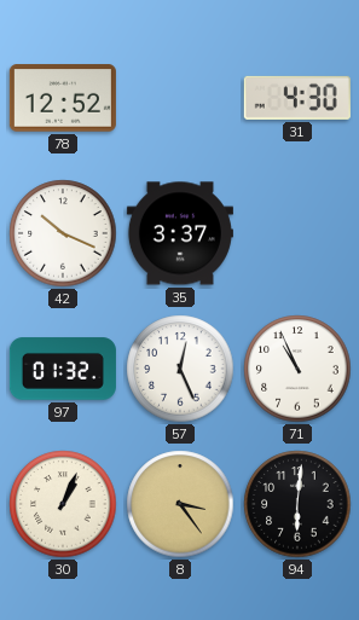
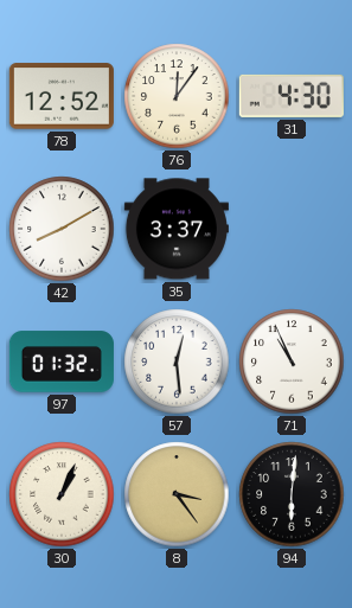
76: none -> 12:06 (177, 96)
42: 10:19 -> 8:10 (62, 229)
57: 12:26 -> 12:29 (177, 361)
